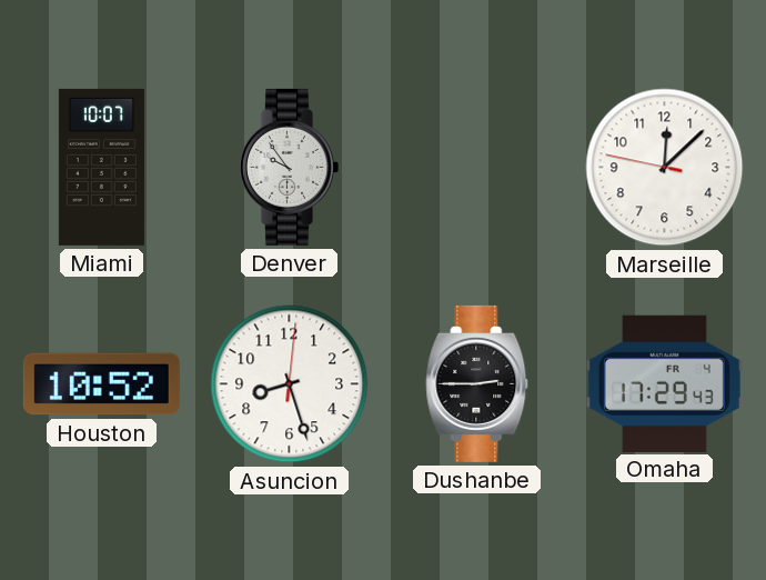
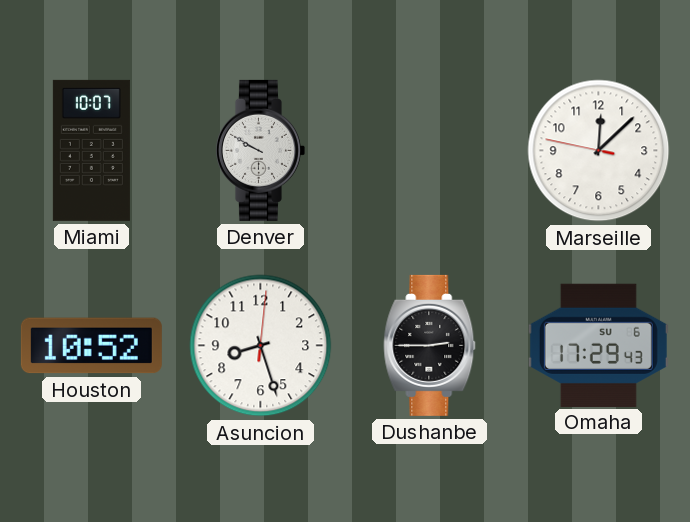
Denver: 9:54 -> 9:50 (260, 150)
Omaha date: FR 4 -> SU 6 (598, 345)
